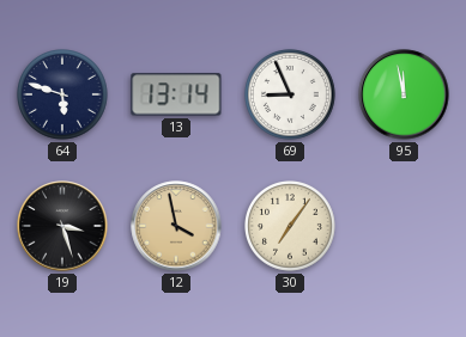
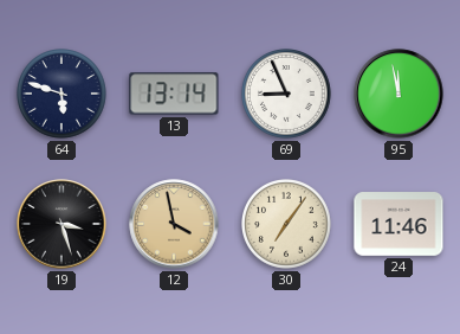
24: none -> 11:46 (399, 224)
